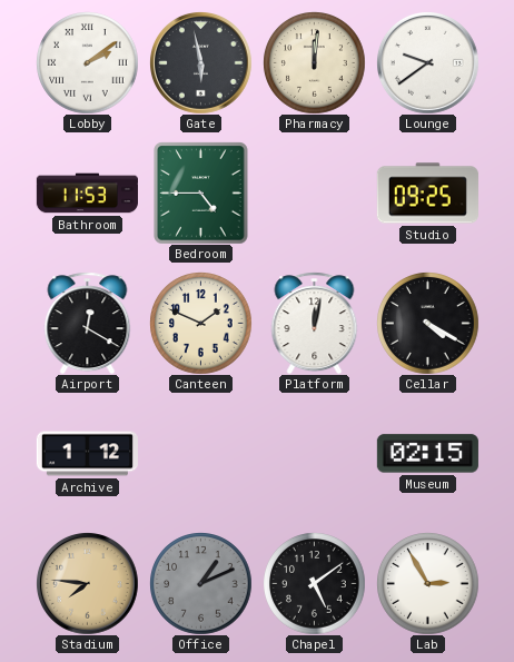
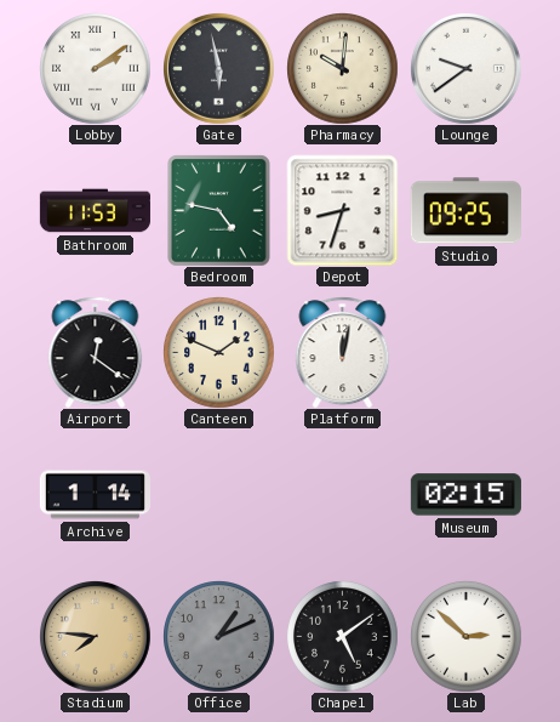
Pharmacy: 12:01 -> 10:01 (342, 68)
Bedroom: 4:45 -> 4:47 (219, 210)
Depot: none -> 8:33 (342, 210)
Airport: 12:20 -> 12:21 (96, 352)
Cellar: 4:20 -> none (427, 323)
Archive: 1:12 -> 1:14 (95, 495)
Lab: 2:55 -> 2:52 (465, 636)
